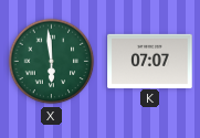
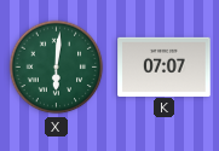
X: 5:59 -> 6:01 (57, 68)
